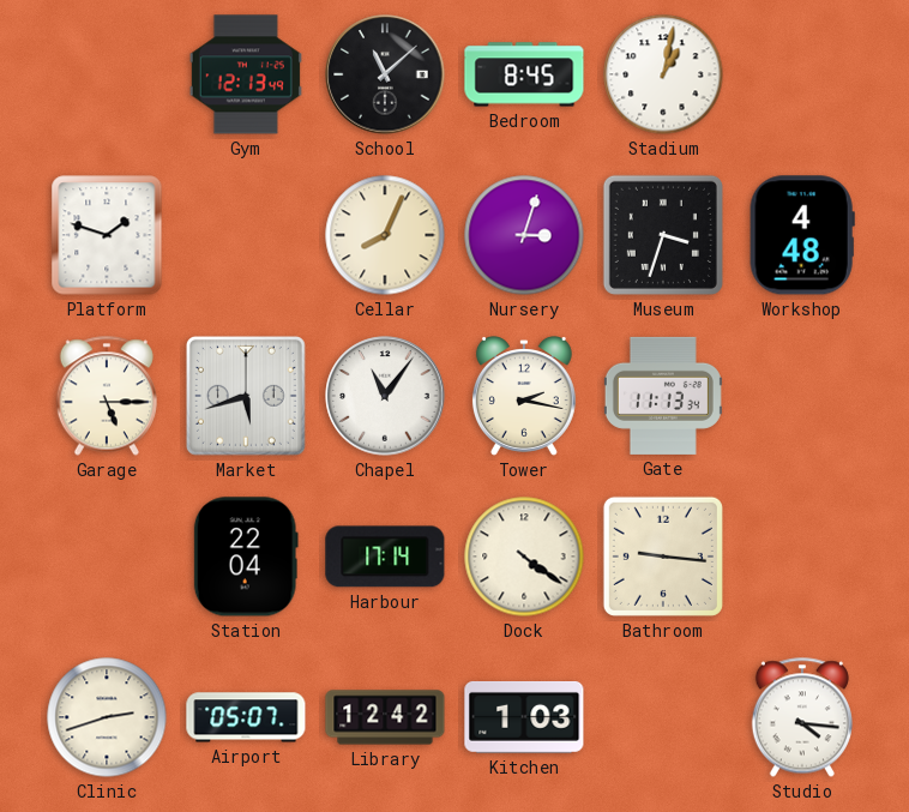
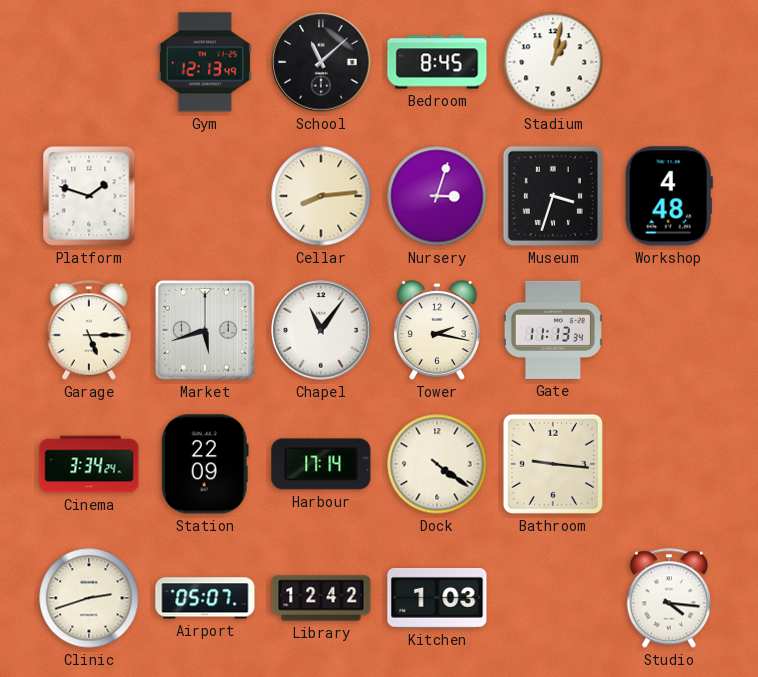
Cellar: 8:04 -> 8:14 (321, 196)
Cinema: none -> 3:34 (89, 464)
Station: 22:04 -> 22:09 (205, 464)
